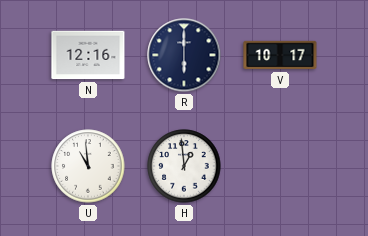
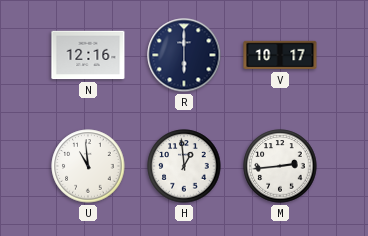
M: none -> 2:44 (280, 166)
